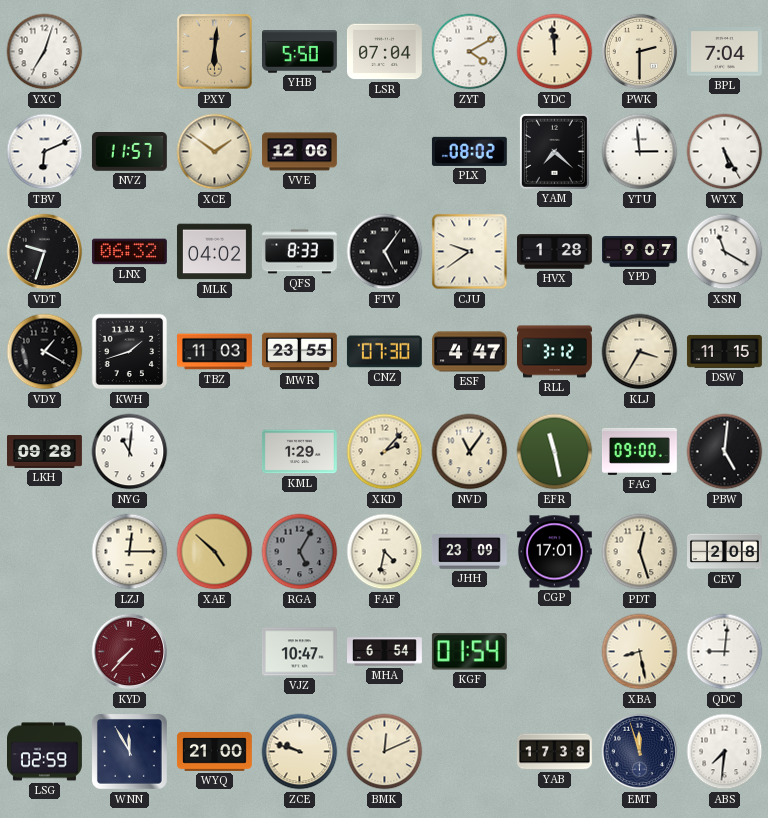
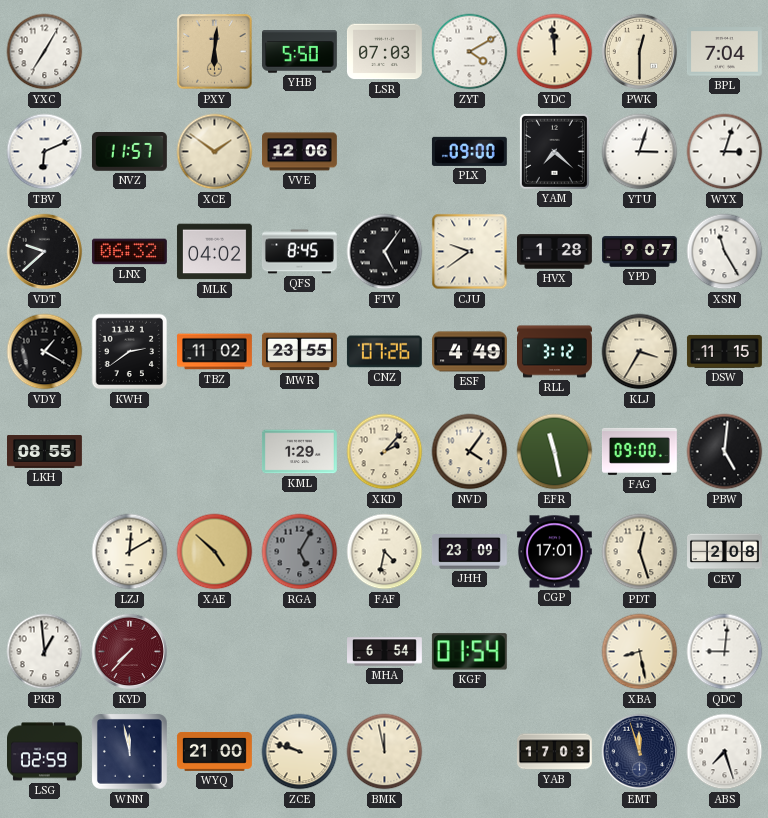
YXC: 7:03 -> 7:05 (45, 52)
LSR: 07:04 -> 07:03 (384, 52)
PWK: 2:30 -> 12:30 (640, 52)
PLX: 08:02 -> 09:00 (469, 151)
YTU: 2:59 -> 3:03 (640, 152)
WYX: 5:25 -> 3:03 (725, 152)
VDT: 9:33 -> 9:38 (45, 252)
QFS: 8:33 -> 8:45 (299, 252)
XSN: 11:20 -> 11:25 (725, 252)
KWH: 1:42 -> 2:39 (130, 352)
TBZ: 11:03 -> 11:02 (215, 352)
CNZ: 07:30 -> 07:26 (384, 352)
ESF: 4:47 -> 4:49 (470, 352)
LKH: 09:28 -> 08:55 (45, 452)
NYG: 11:01 -> none (130, 452)
NVD: 11:06 -> 4:06 (470, 452)
LZJ: 12:15 -> 12:10 (130, 552)
PKB: none -> 12:59 (45, 652)
VJZ: 10:47 -> none (299, 652)
WNN: 11:55 -> 11:58 (129, 751)
BMK: 12:11 -> 11:58 (385, 752)
YAB: 17:38 -> 17:03 (555, 752)
ABS: 7:31 -> 7:27 (725, 752)
